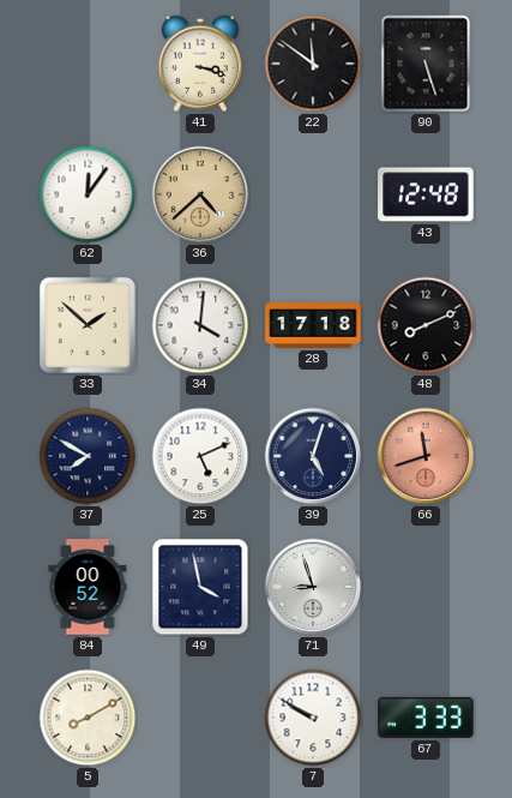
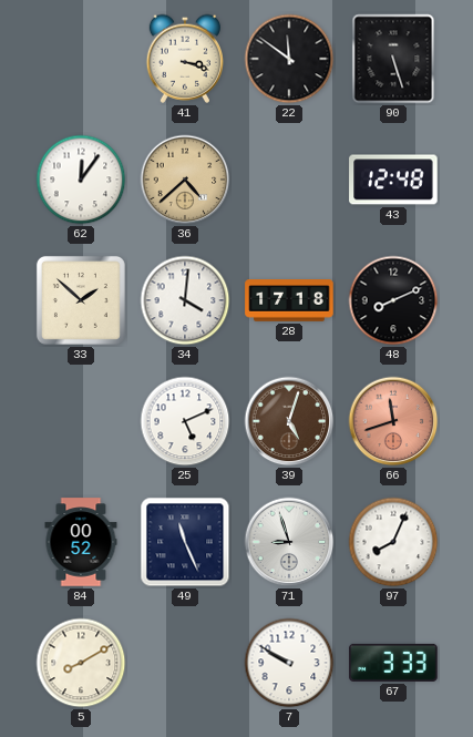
37: 7:50 -> none (88, 456)
39 dial: navy -> brown (289, 421)
49: 3:58 -> 11:26 (185, 542)
97: none -> 8:04 (393, 542)
